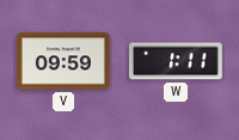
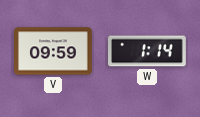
W: 1:11 -> 1:14 (148, 51)
